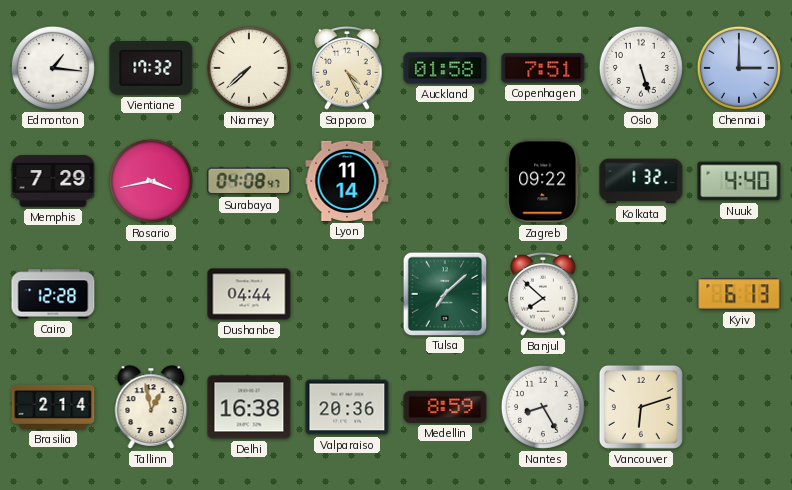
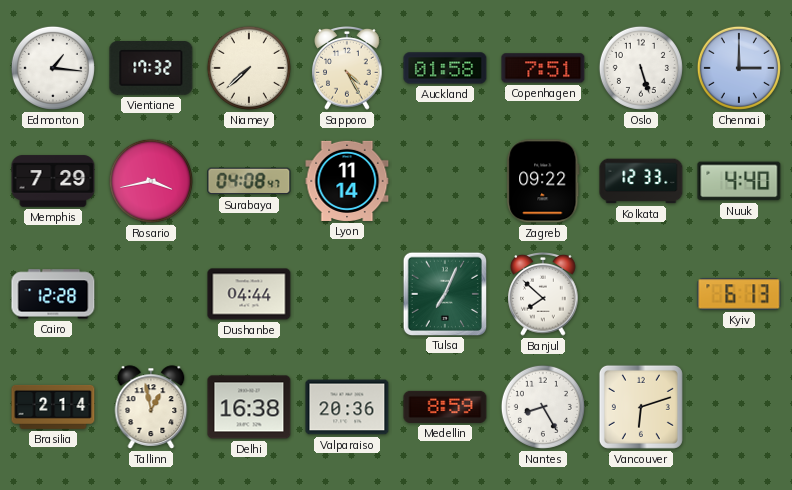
Kolkata: 1:32 -> 12:33 (641, 181)
Tulsa: 7:08 -> 7:04 (444, 293)
